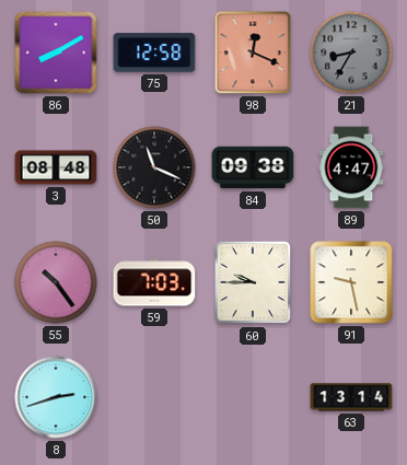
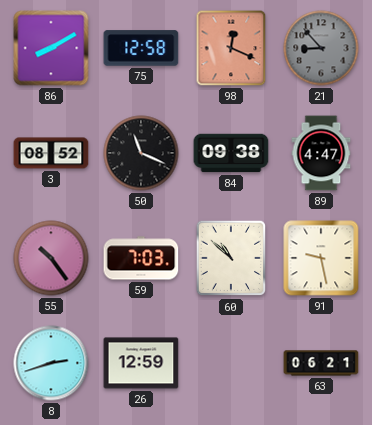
21: 8:35 -> 8:53 (321, 48)
3: 08:48 -> 08:52 (51, 153)
60: 9:45 -> 10:52 (231, 258)
26: none -> 12:59 (141, 363)
63: 13:14 -> 06:21 (321, 363)
